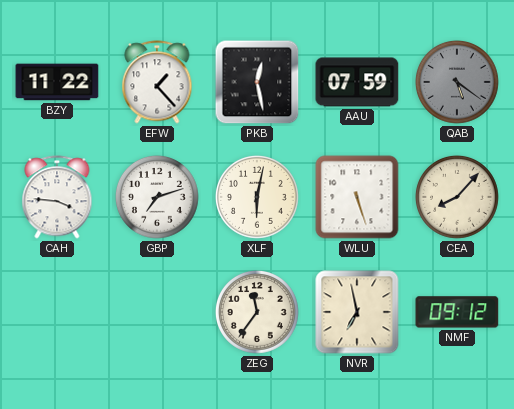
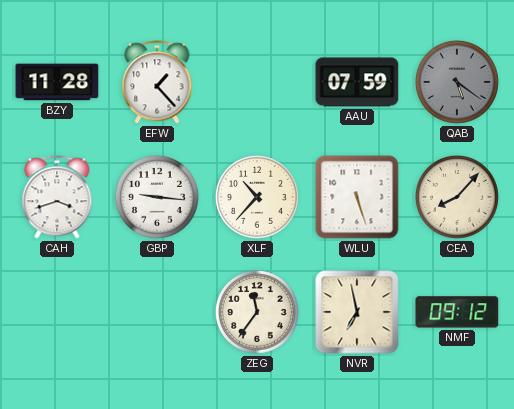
BZY: 11:22 -> 11:28 (57, 82)
PKB: 12:28 -> none (257, 82)
CAH: 3:46 -> 3:42 (57, 197)
GBP: 7:12 -> 9:16 (158, 198)
XLF: 6:02 -> 10:37 (258, 198)
